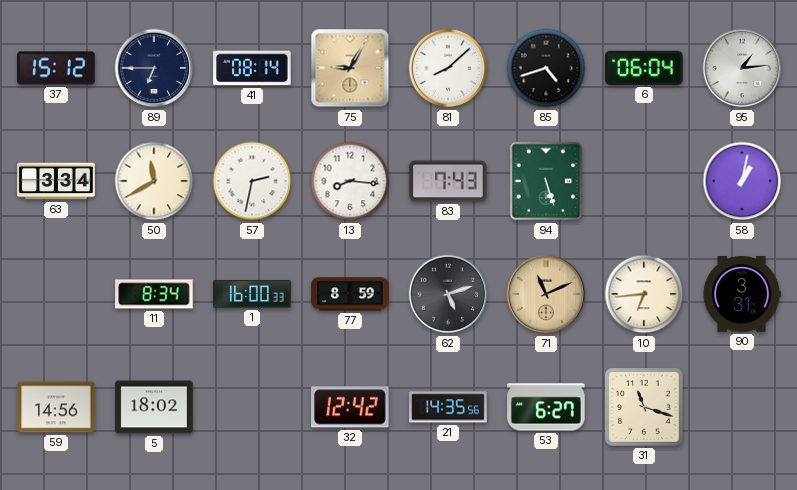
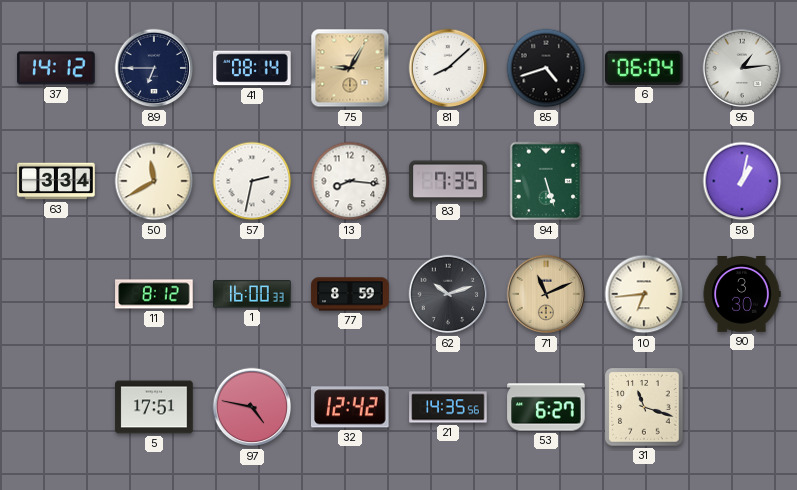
37: 15:12 -> 14:12 (56, 68)
83: 7:43 -> 7:35 (448, 181)
11: 8:34 -> 8:12 (154, 294)
62: 5:12 -> 10:12 (448, 294)
90: 3:31 -> 3:30 (742, 294)
59: 14:56 -> none (56, 407)
5: 18:02 -> 17:51 (154, 407)
97: none -> 4:47 (252, 407)
